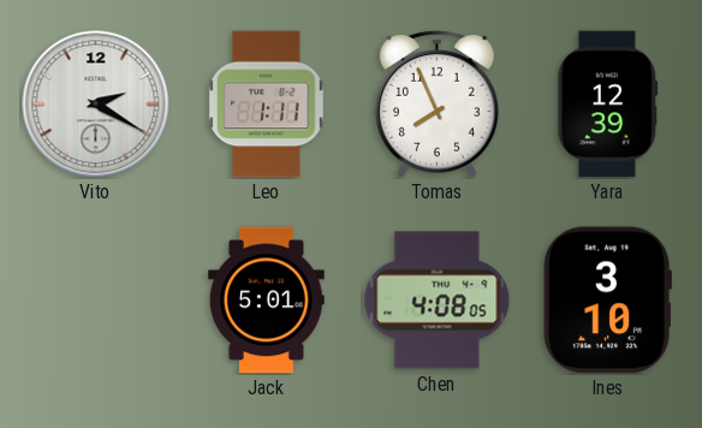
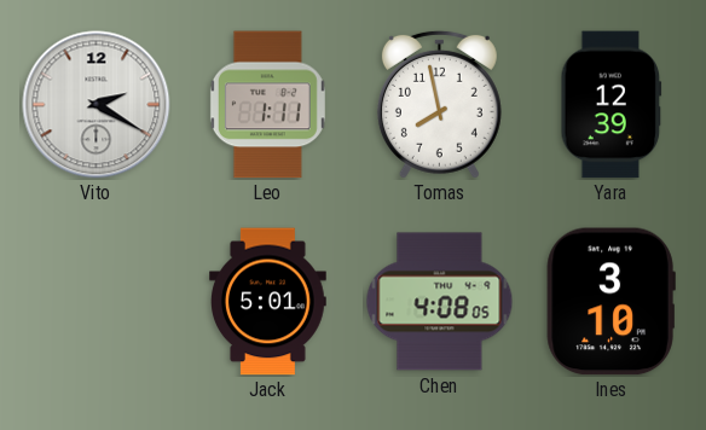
Tomas: 7:56 -> 7:58 (439, 104)
